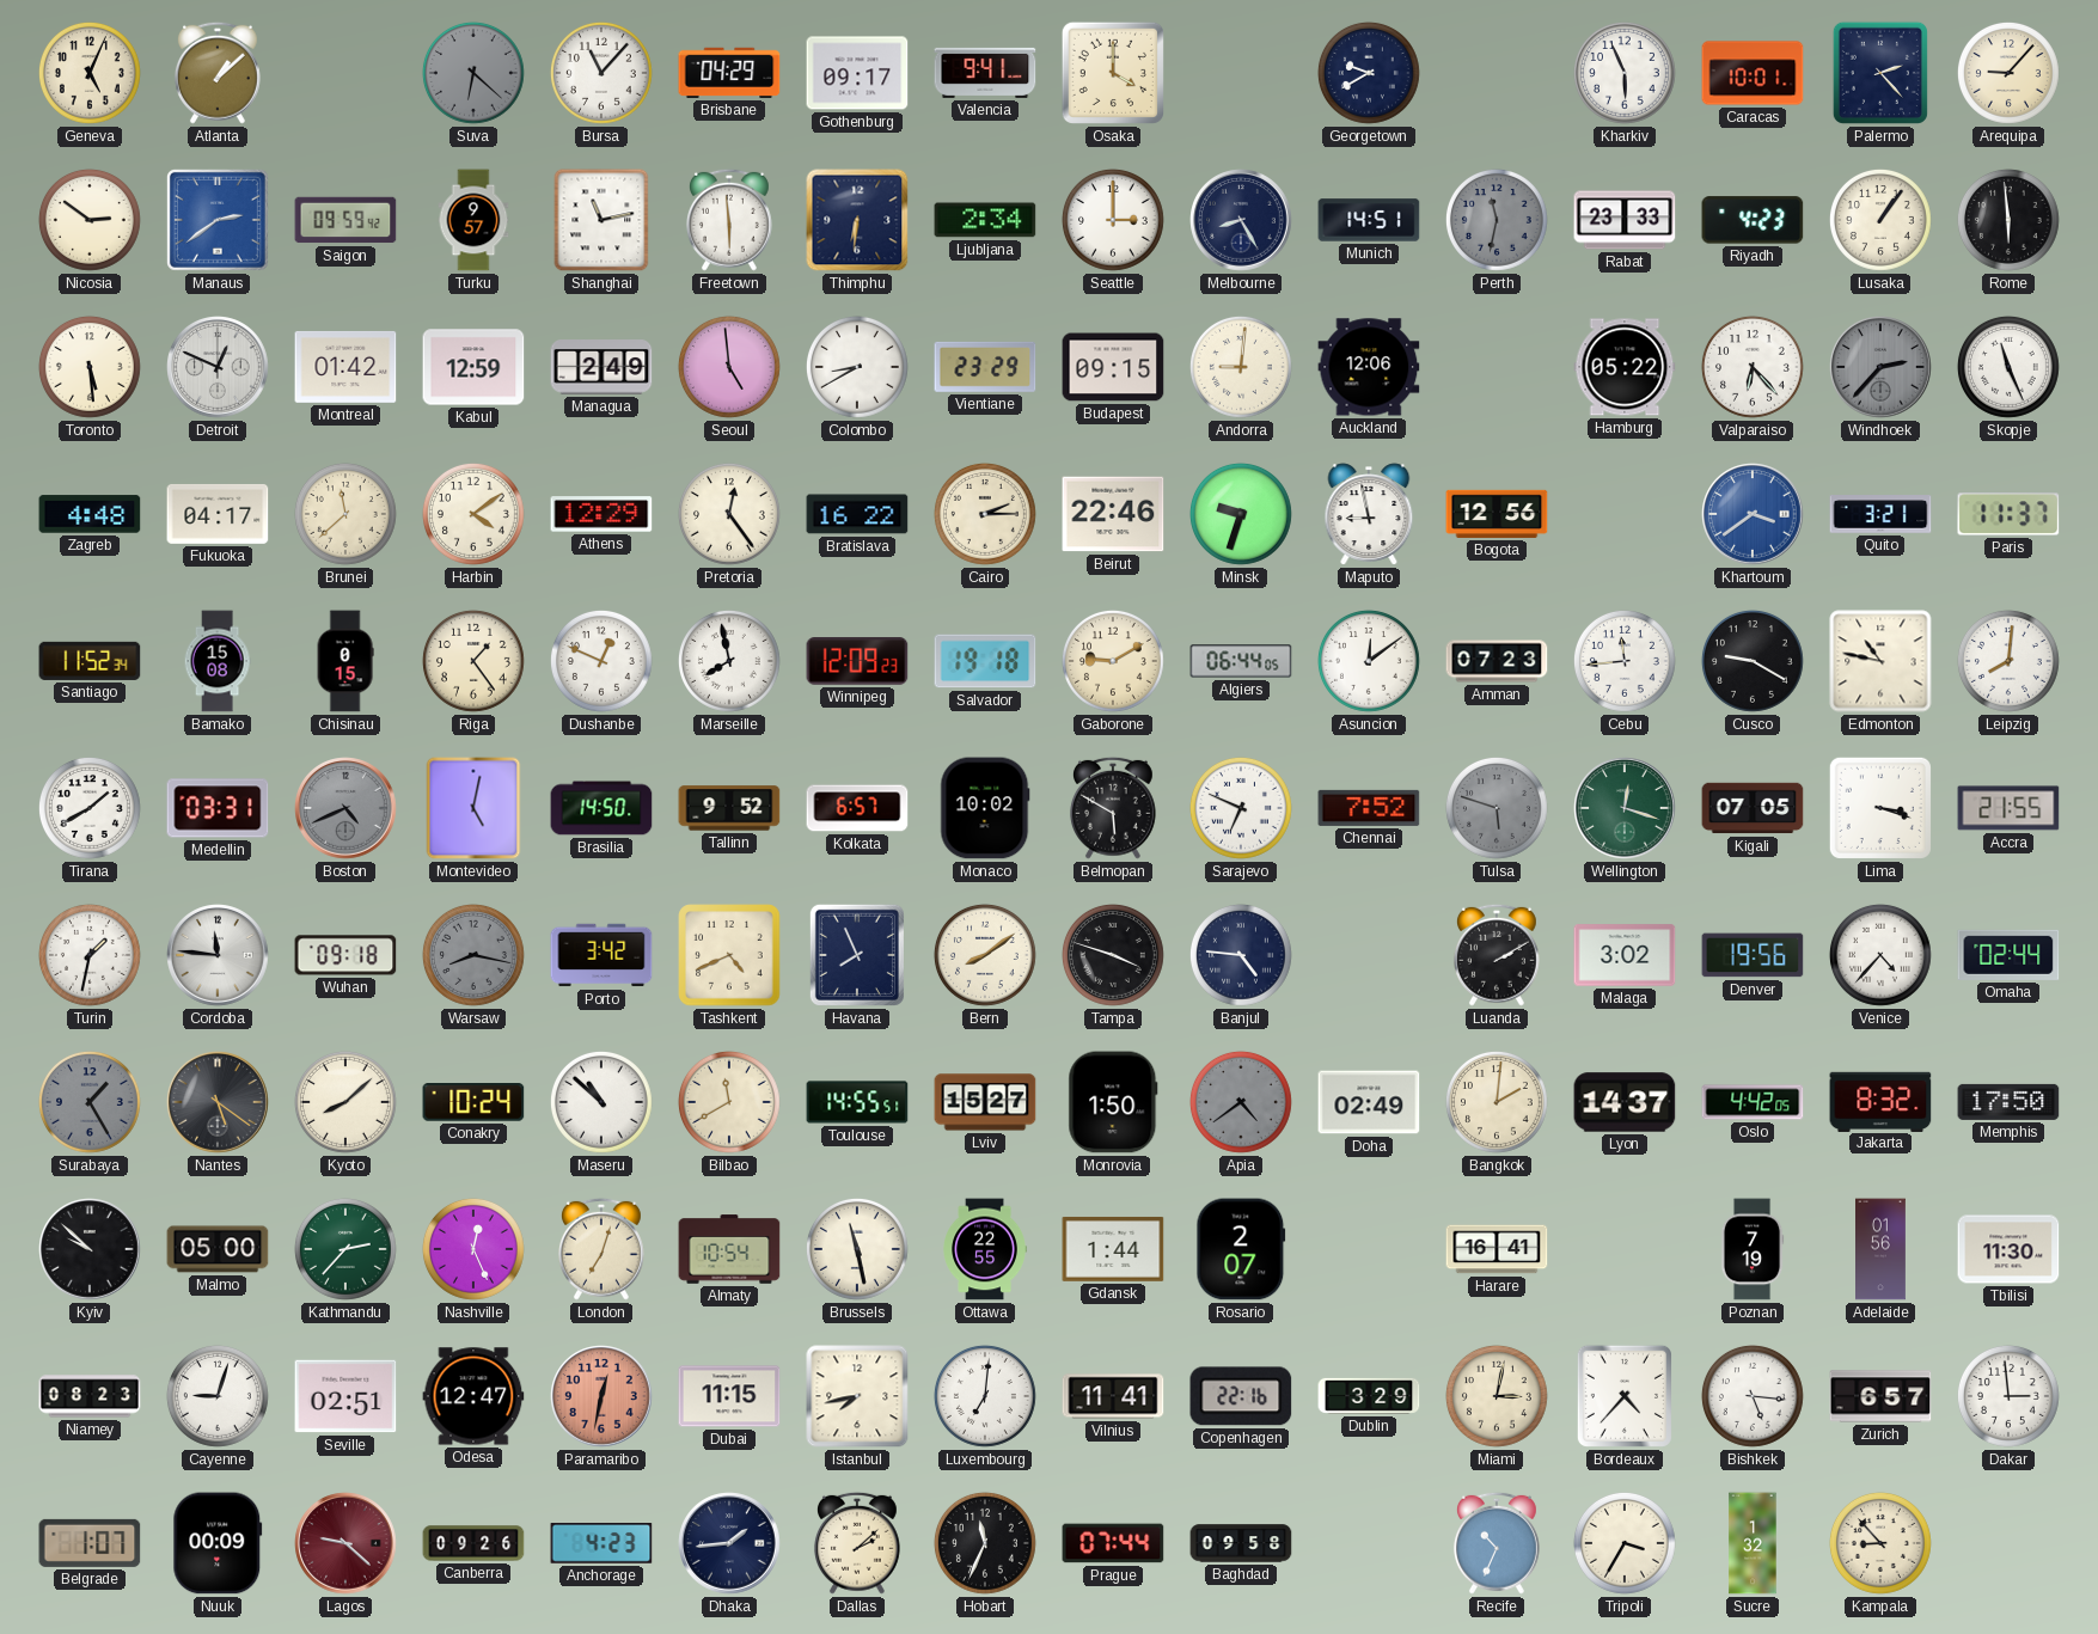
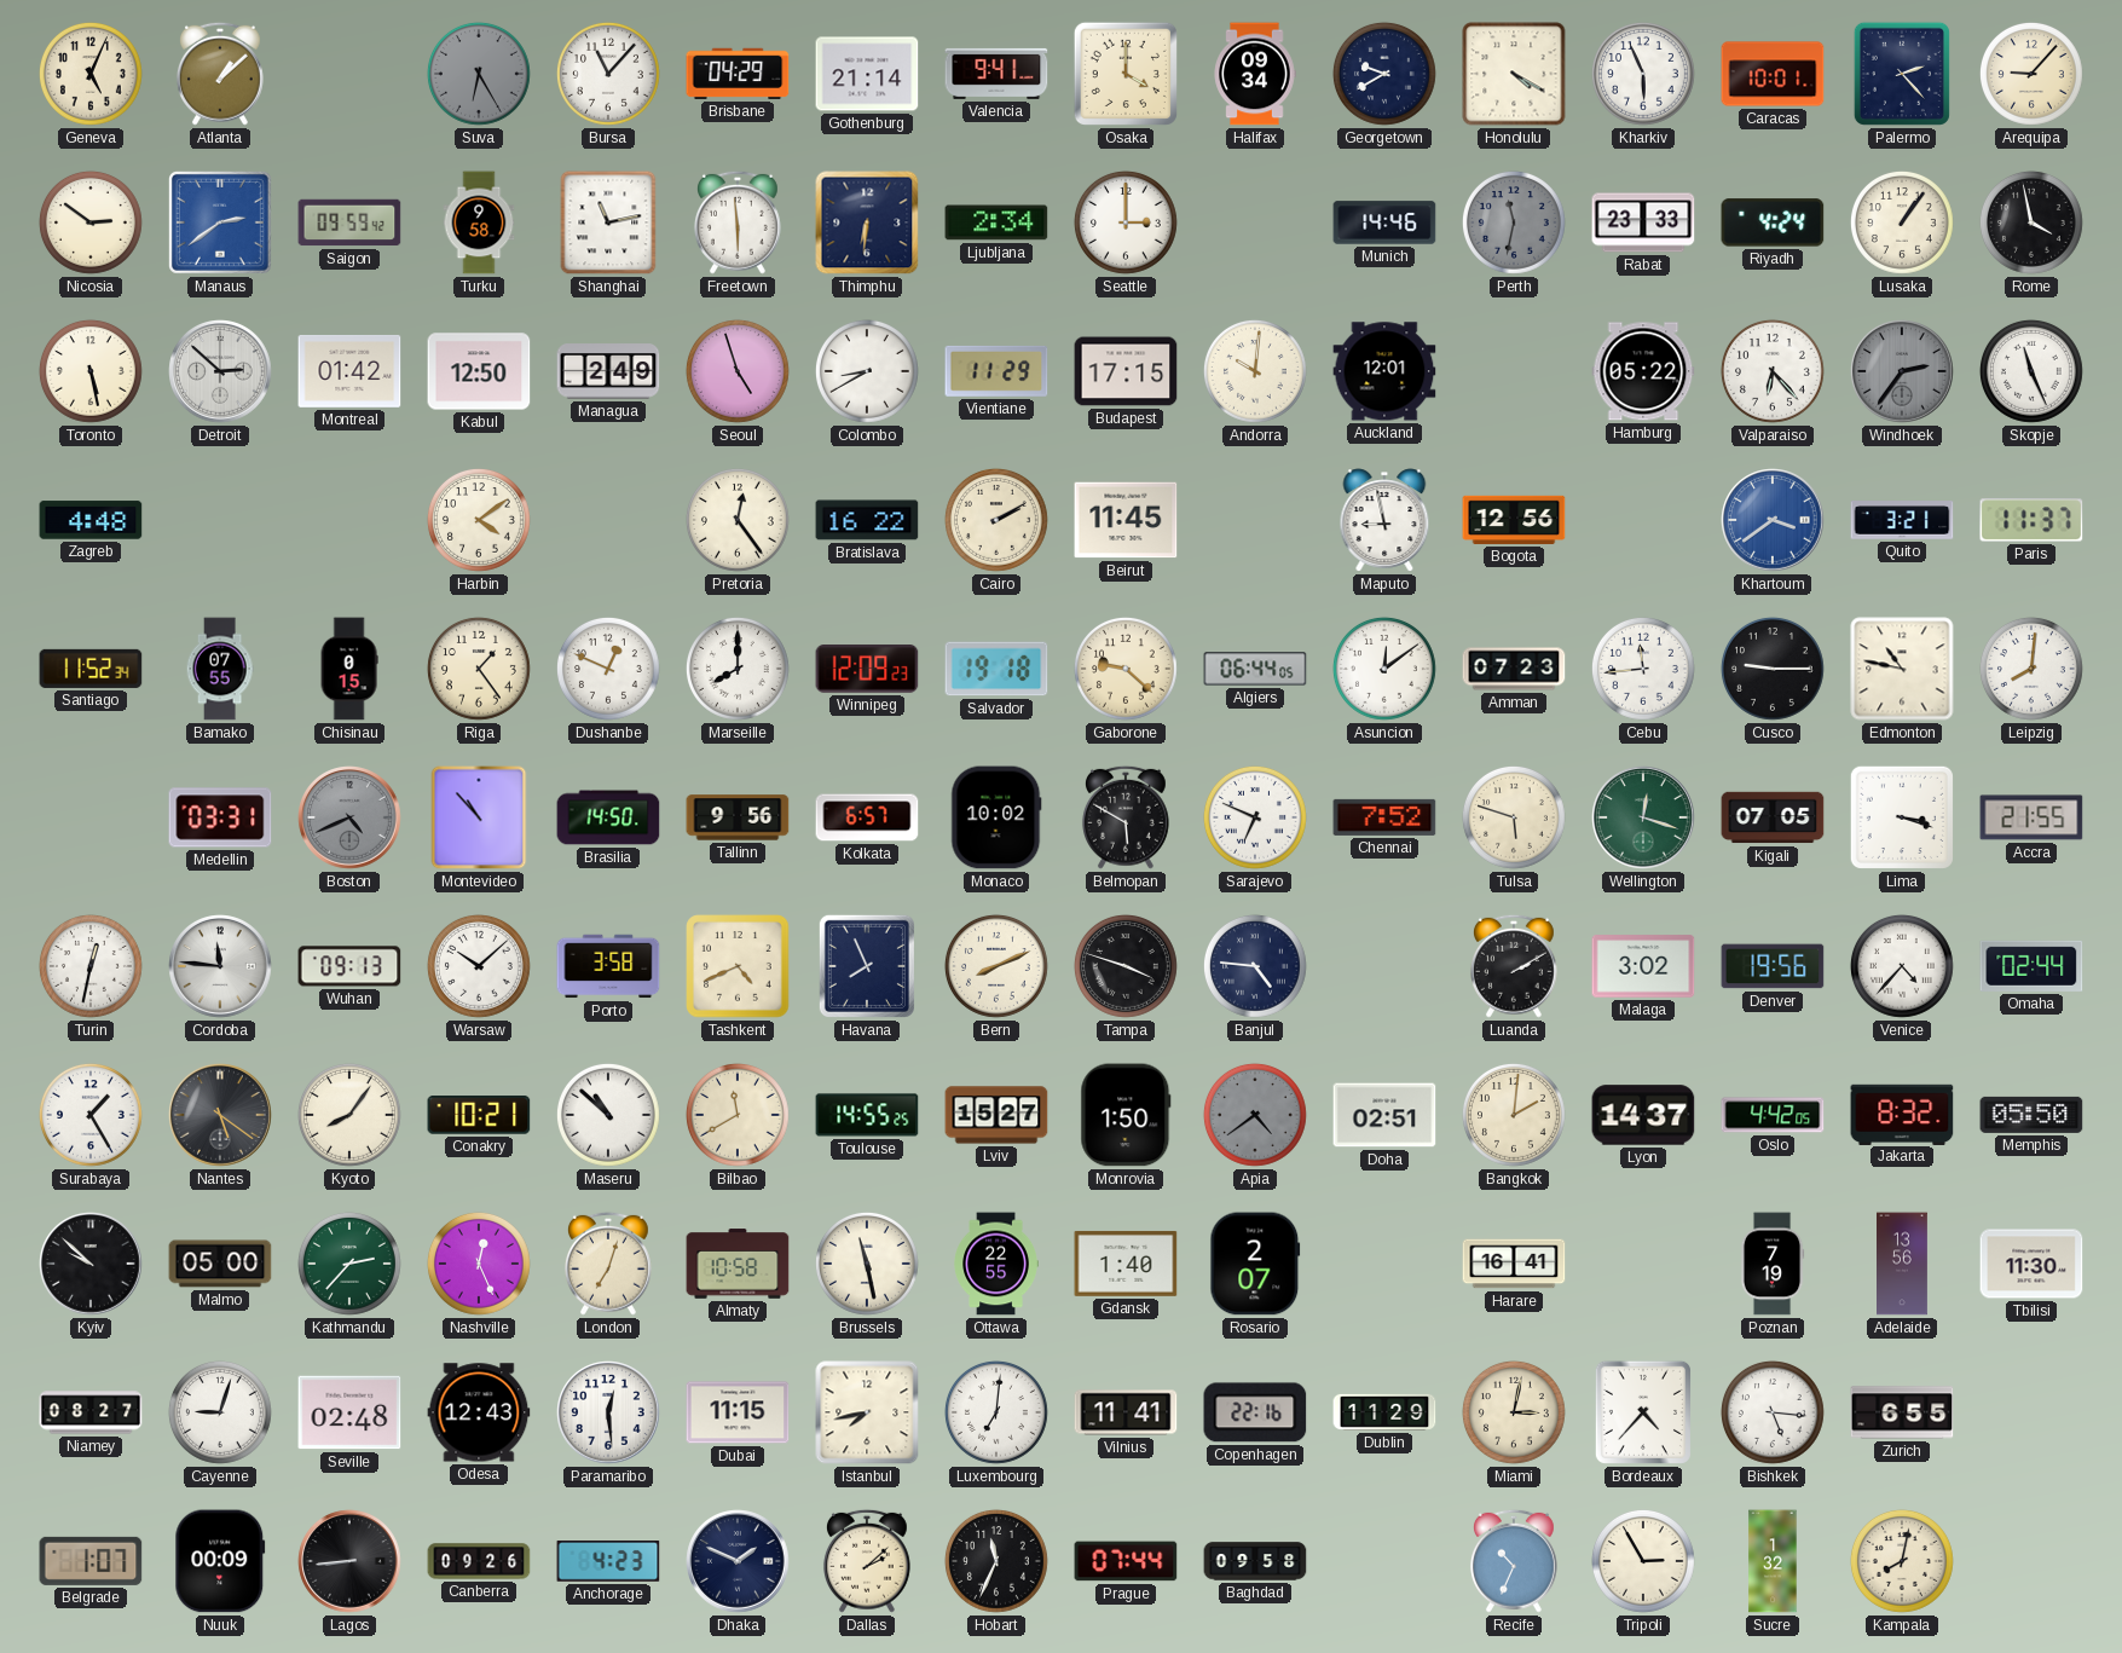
Suva: 6:22 -> 6:25 (479, 74)
Gothenburg: 09:17 -> 21:14 (867, 74)
Halifax: none -> 09:34 (1255, 74)
Honolulu: none -> 4:20 (1514, 74)
Turku: 9:57 -> 9:58 (479, 222)
Melbourne: 8:25 -> none (1241, 220)
Munich: 14:51 -> 14:46 (1384, 222)
Riyadh: 4:23 -> 4:24 (1773, 222)
Rome: 5:59 -> 3:58 (2031, 222)
Toronto: 5:29 -> 5:28 (91, 371)
Detroit: 12:49 -> 2:52 (220, 371)
Kabul: 12:59 -> 12:50 (479, 371)
Seoul: 4:59 -> 4:57 (738, 371)
Vientiane: 23:29 -> 11:29 (996, 371)
Budapest: 09:15 -> 17:15 (1126, 371)
Andorra: 9:01 -> 10:01 (1255, 371)
Auckland: 12:06 -> 12:01 (1384, 371)
Windhoek: 2:37 -> 2:36 (1902, 371)
Fukuoka: 04:17 -> none (218, 514)
Brunei: 11:38 -> none (345, 514)
Athens: 12:29 -> none (601, 514)
Cairo: 2:15 -> 2:10 (996, 520)
Beirut: 22:46 -> 11:45 (1126, 520)
Minsk: 9:33 -> none (1241, 514)
Bamako: 15:08 -> 07:55 (220, 669)
Marseille: 7:58 -> 8:00 (738, 669)
Gaborone: 9:10 -> 9:22 (1126, 669)
Cusco: 9:20 -> 9:15 (1773, 669)
Tirana: 1:40 -> none (90, 808)
Montevideo: 5:02 -> 10:53 (479, 817)
Tallinn: 9:52 -> 9:56 (738, 817)
Tulsa dial: grey -> cream (1514, 817)
Turin: 1:32 -> 12:32 (91, 966)
Wuhan: 09:18 -> 09:13 (349, 966)
Warsaw: 8:17 -> 10:08 (479, 966)
Warsaw dial: grey -> white (479, 966)
Porto: 3:42 -> 3:58 (608, 966)
Bern: 8:09 -> 8:11 (996, 966)
Surabaya dial: grey -> white (91, 1115)
Kyoto: 8:08 -> 8:06 (349, 1115)
Conakry: 10:24 -> 10:21 (479, 1116)
Toulouse: 14:55:51 -> 14:55:25 (867, 1115)
Doha: 02:49 -> 02:51 (1384, 1115)
Memphis: 17:50 -> 05:50 (2031, 1115)
Almaty: 10:54 -> 10:58 (738, 1264)
Gdansk: 1:44 -> 1:40 (1126, 1264)
Adelaide: 01:56 -> 13:56 (1903, 1264)
Niamey: 08:23 -> 08:27 (91, 1412)
Seville: 02:51 -> 02:48 (349, 1412)
Odesa: 12:47 -> 12:43 (479, 1412)
Paramaribo: 12:32 -> 12:29 (608, 1412)
Paramaribo dial: salmon -> white (608, 1412)
Dublin: 3:29 -> 11:29 (1384, 1412)
Zurich: 6:57 -> 6:55 (1902, 1412)
Dakar: 2:59 -> none (2008, 1396)
Lagos: 9:22 -> 8:44 (349, 1561)
Lagos dial: burgundy -> black (349, 1561)
Dhaka: 1:44 -> 1:49 (738, 1561)
Tripoli: 3:35 -> 2:55 (1643, 1561)
Kampala: 8:53 -> 8:02 (1902, 1561)
